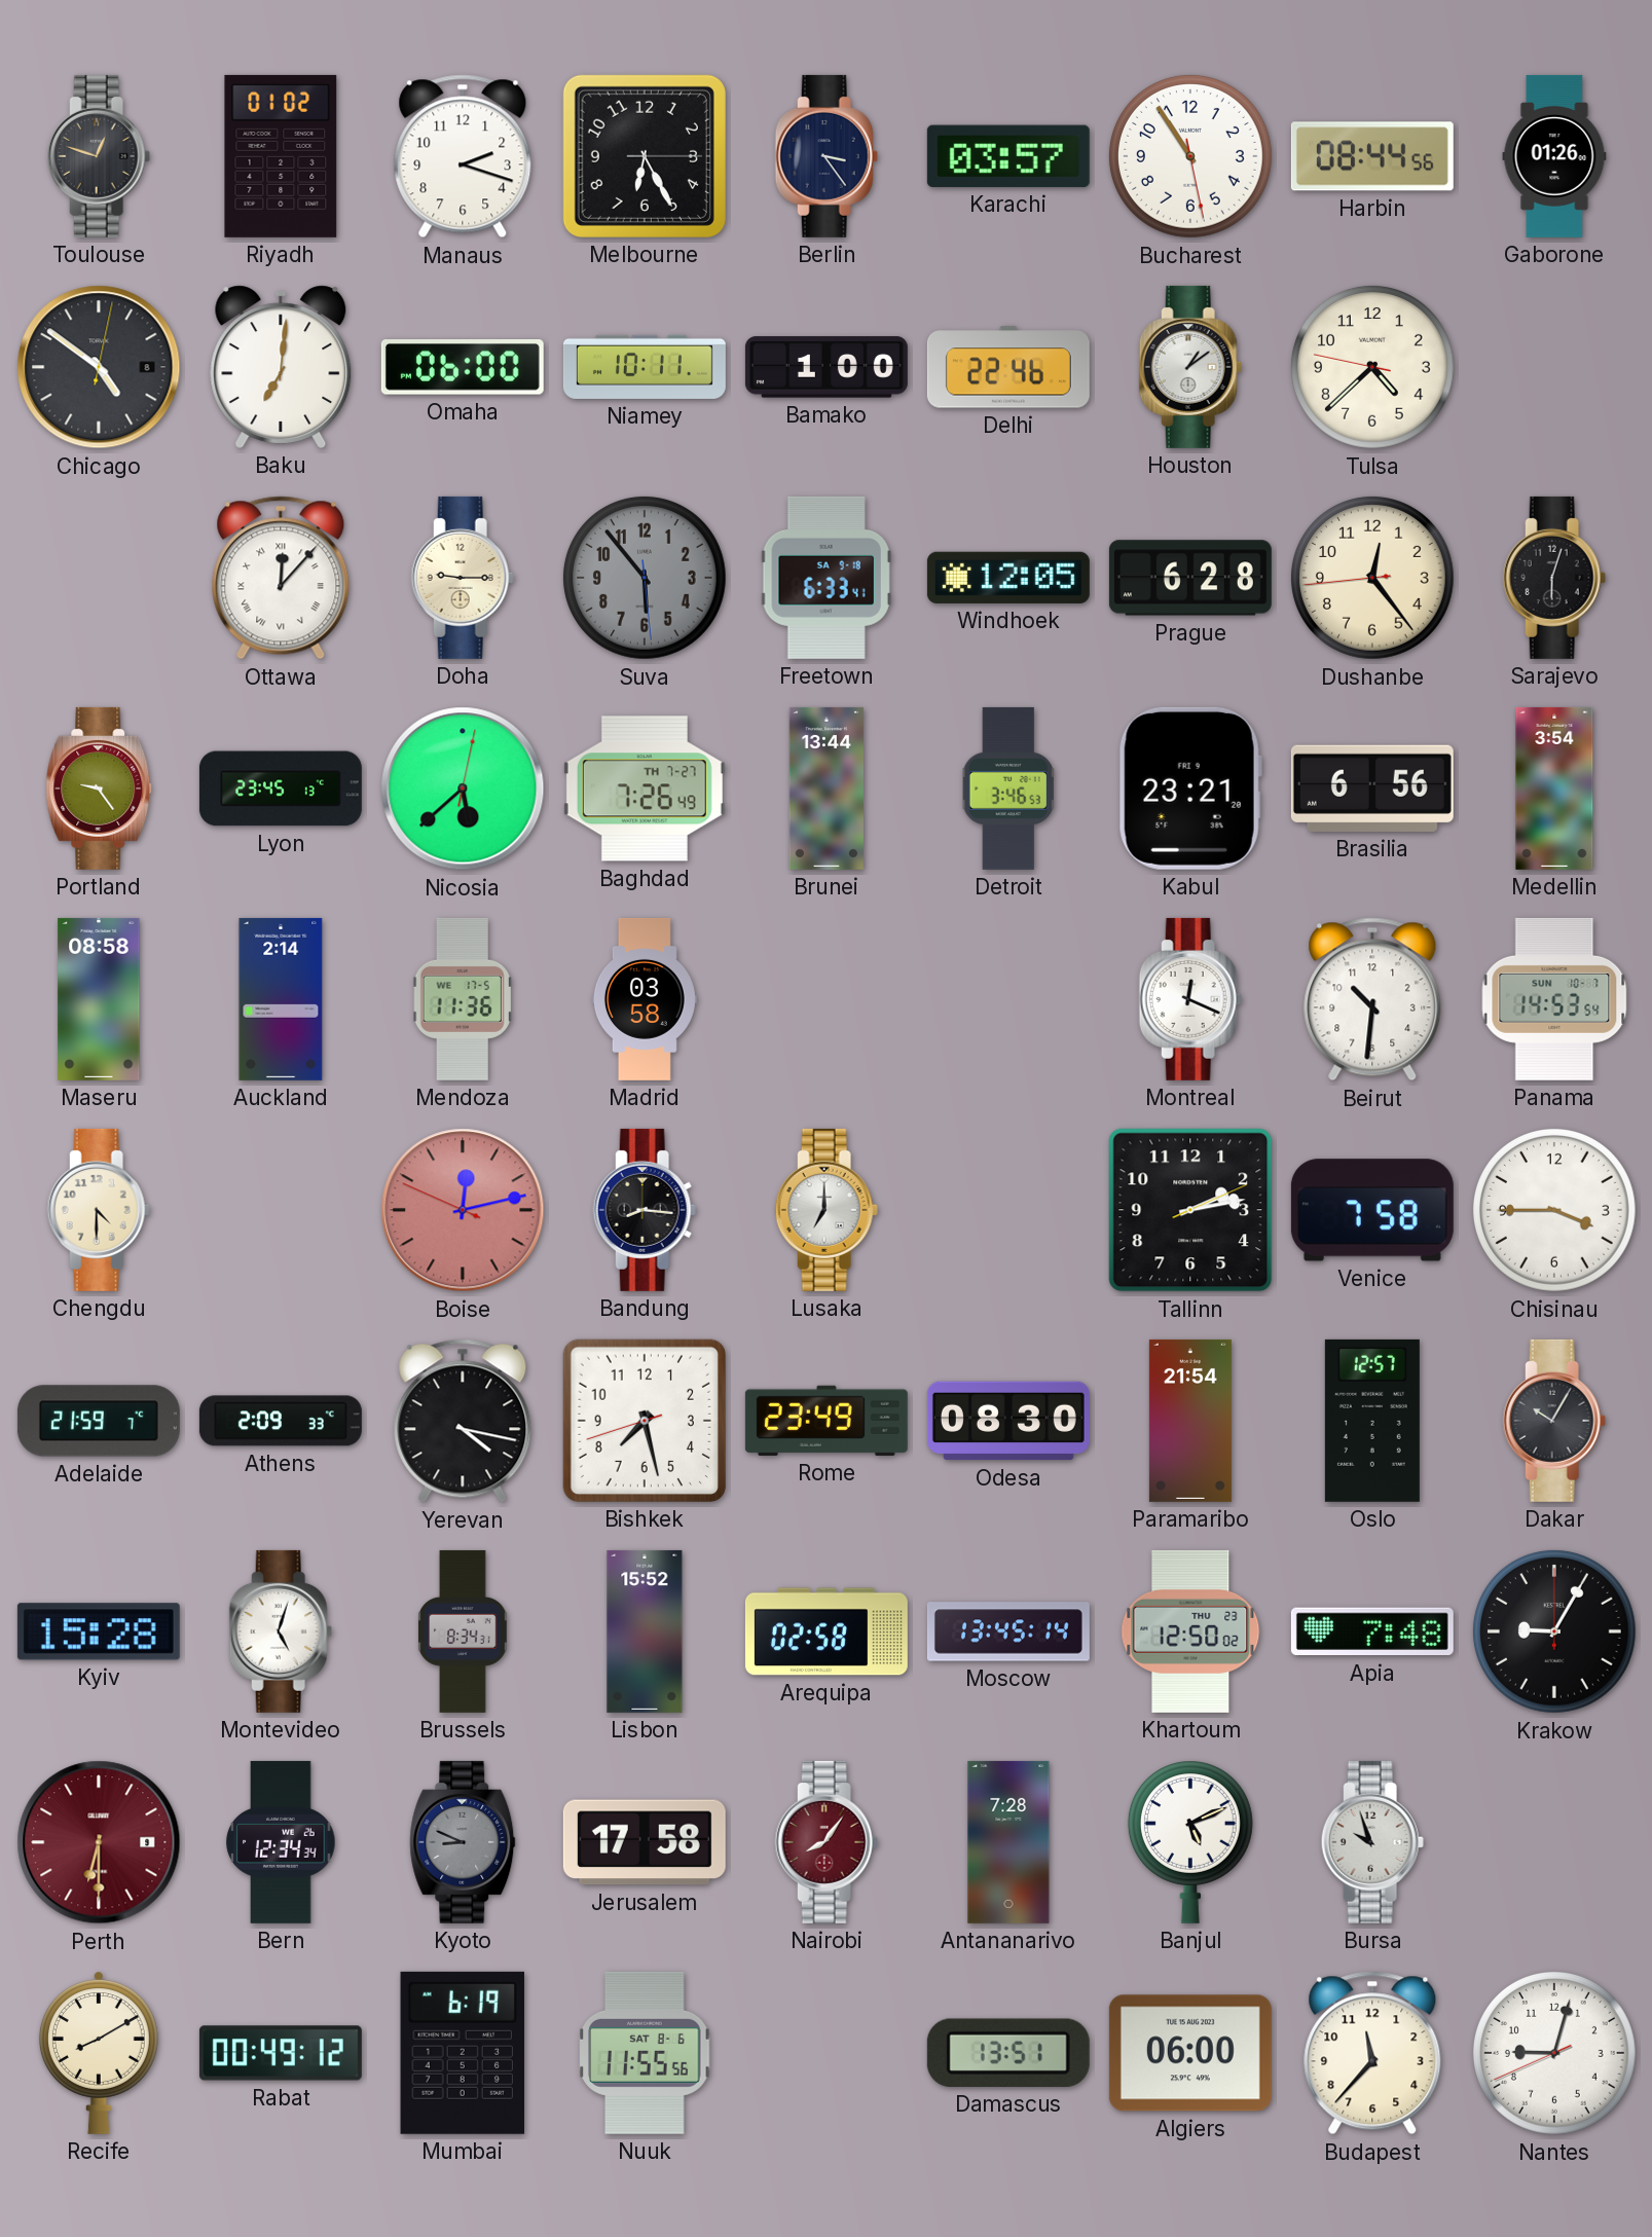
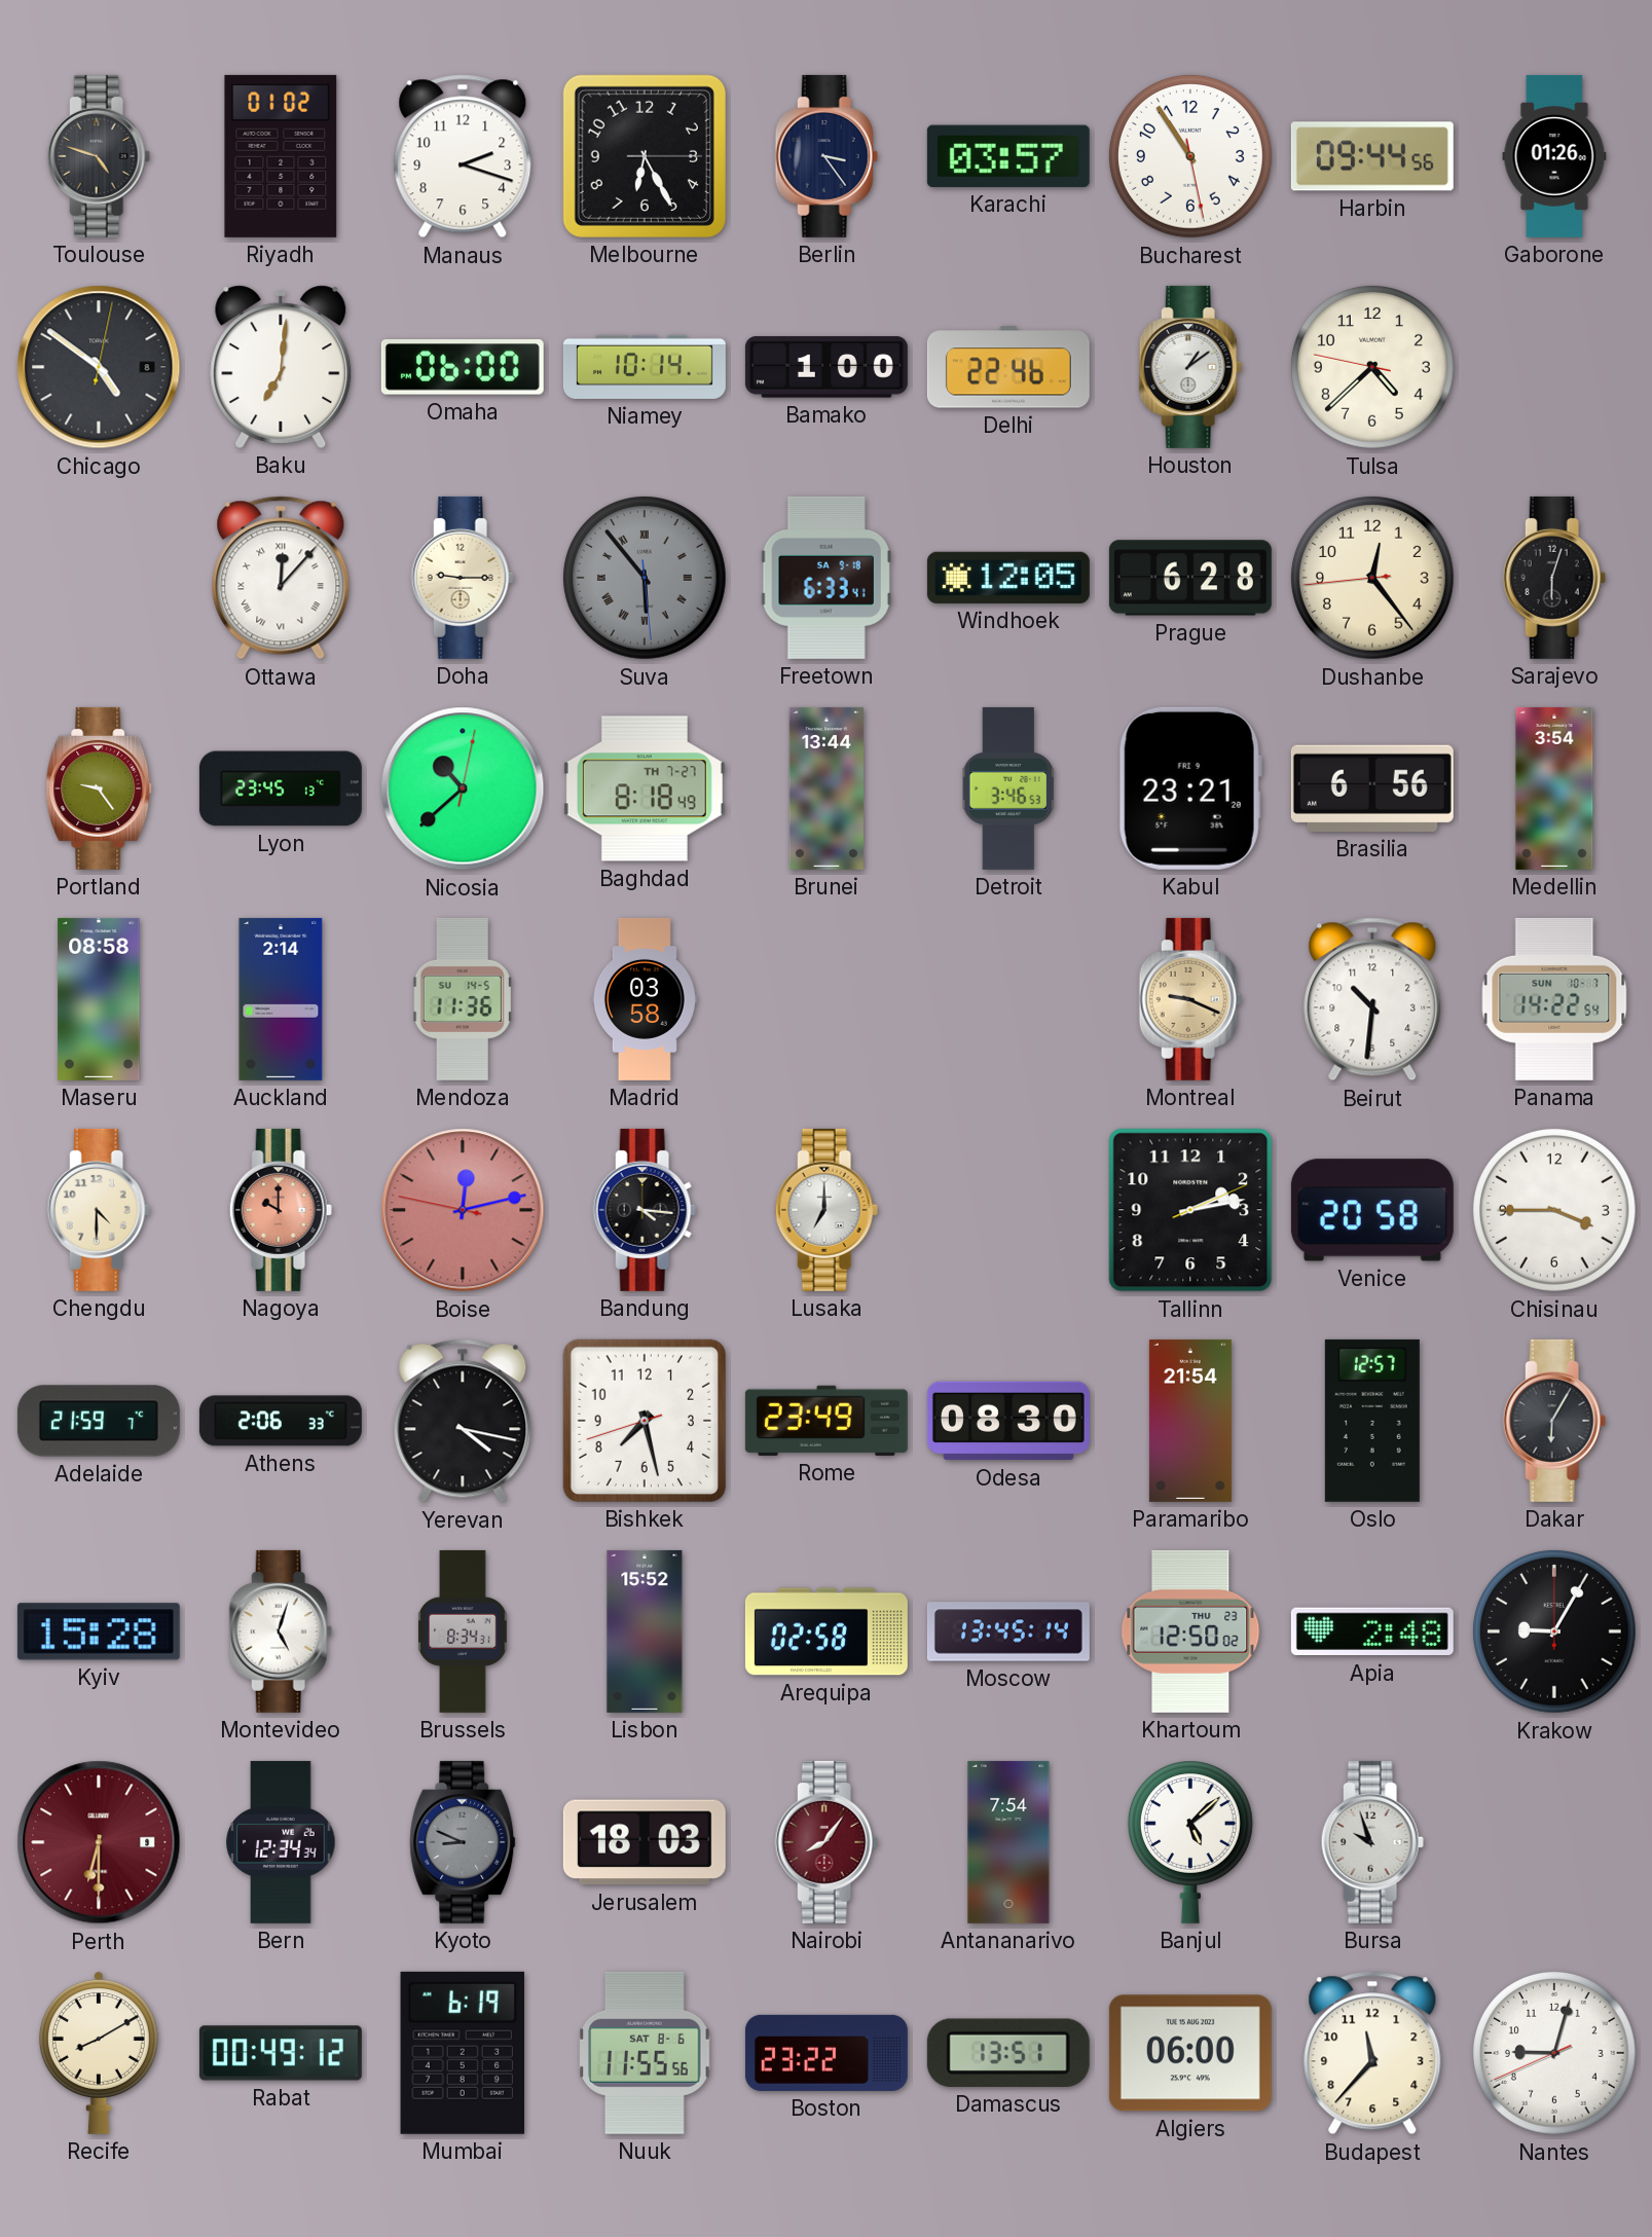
Toulouse: 12:48 -> 4:48 (99, 156)
Harbin: 08:44 -> 09:44 (1372, 156)
Niamey: 10:11 -> 10:14 (645, 367)
Suva numerals: Arabic -> Roman (645, 578)
Nicosia: 5:38 -> 10:38 (463, 789)
Baghdad: 7:26 -> 8:18 (645, 789)
Mendoza date: WE 17-5 -> SU 14-5 (463, 999)
Montreal: 12:19 -> 9:19 (1190, 999)
Montreal dial: white -> champagne (1190, 999)
Panama: 14:53 -> 14:22 (1554, 999)
Nagoya: none -> 10:00 (281, 1210)
Boise: 12:12:49 -> 12:12:47 (463, 1210)
Bandung: 8:16 -> 4:16 (645, 1210)
Venice: 7:58 -> 20:58 (1372, 1210)
Athens: 2:09 -> 2:06 (281, 1421)
Dakar: 10:05 -> 6:05 (1554, 1421)
Apia: 7:48 -> 2:48 (1372, 1631)
Jerusalem: 17:58 -> 18:03 (645, 1842)
Antananarivo: 7:28 -> 7:54 (1008, 1842)
Banjul: 5:11 -> 5:08 (1190, 1842)
Boston: none -> 23:22 (827, 2053)
